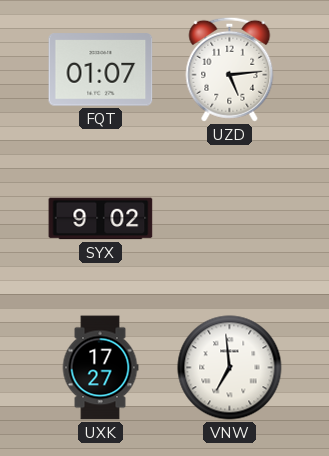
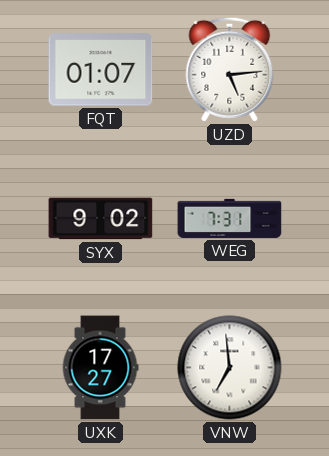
WEG: none -> 7:31 (230, 218)
